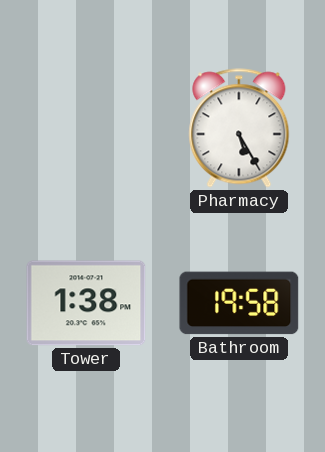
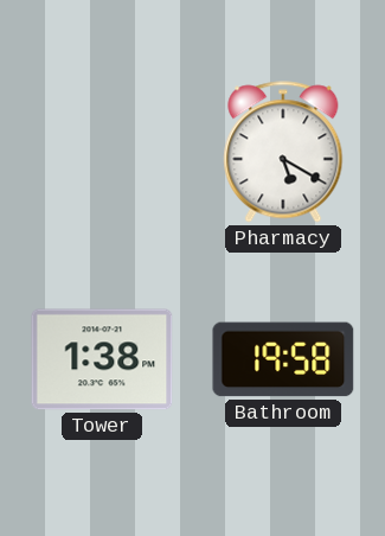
Pharmacy: 5:25 -> 5:20 (283, 152)
